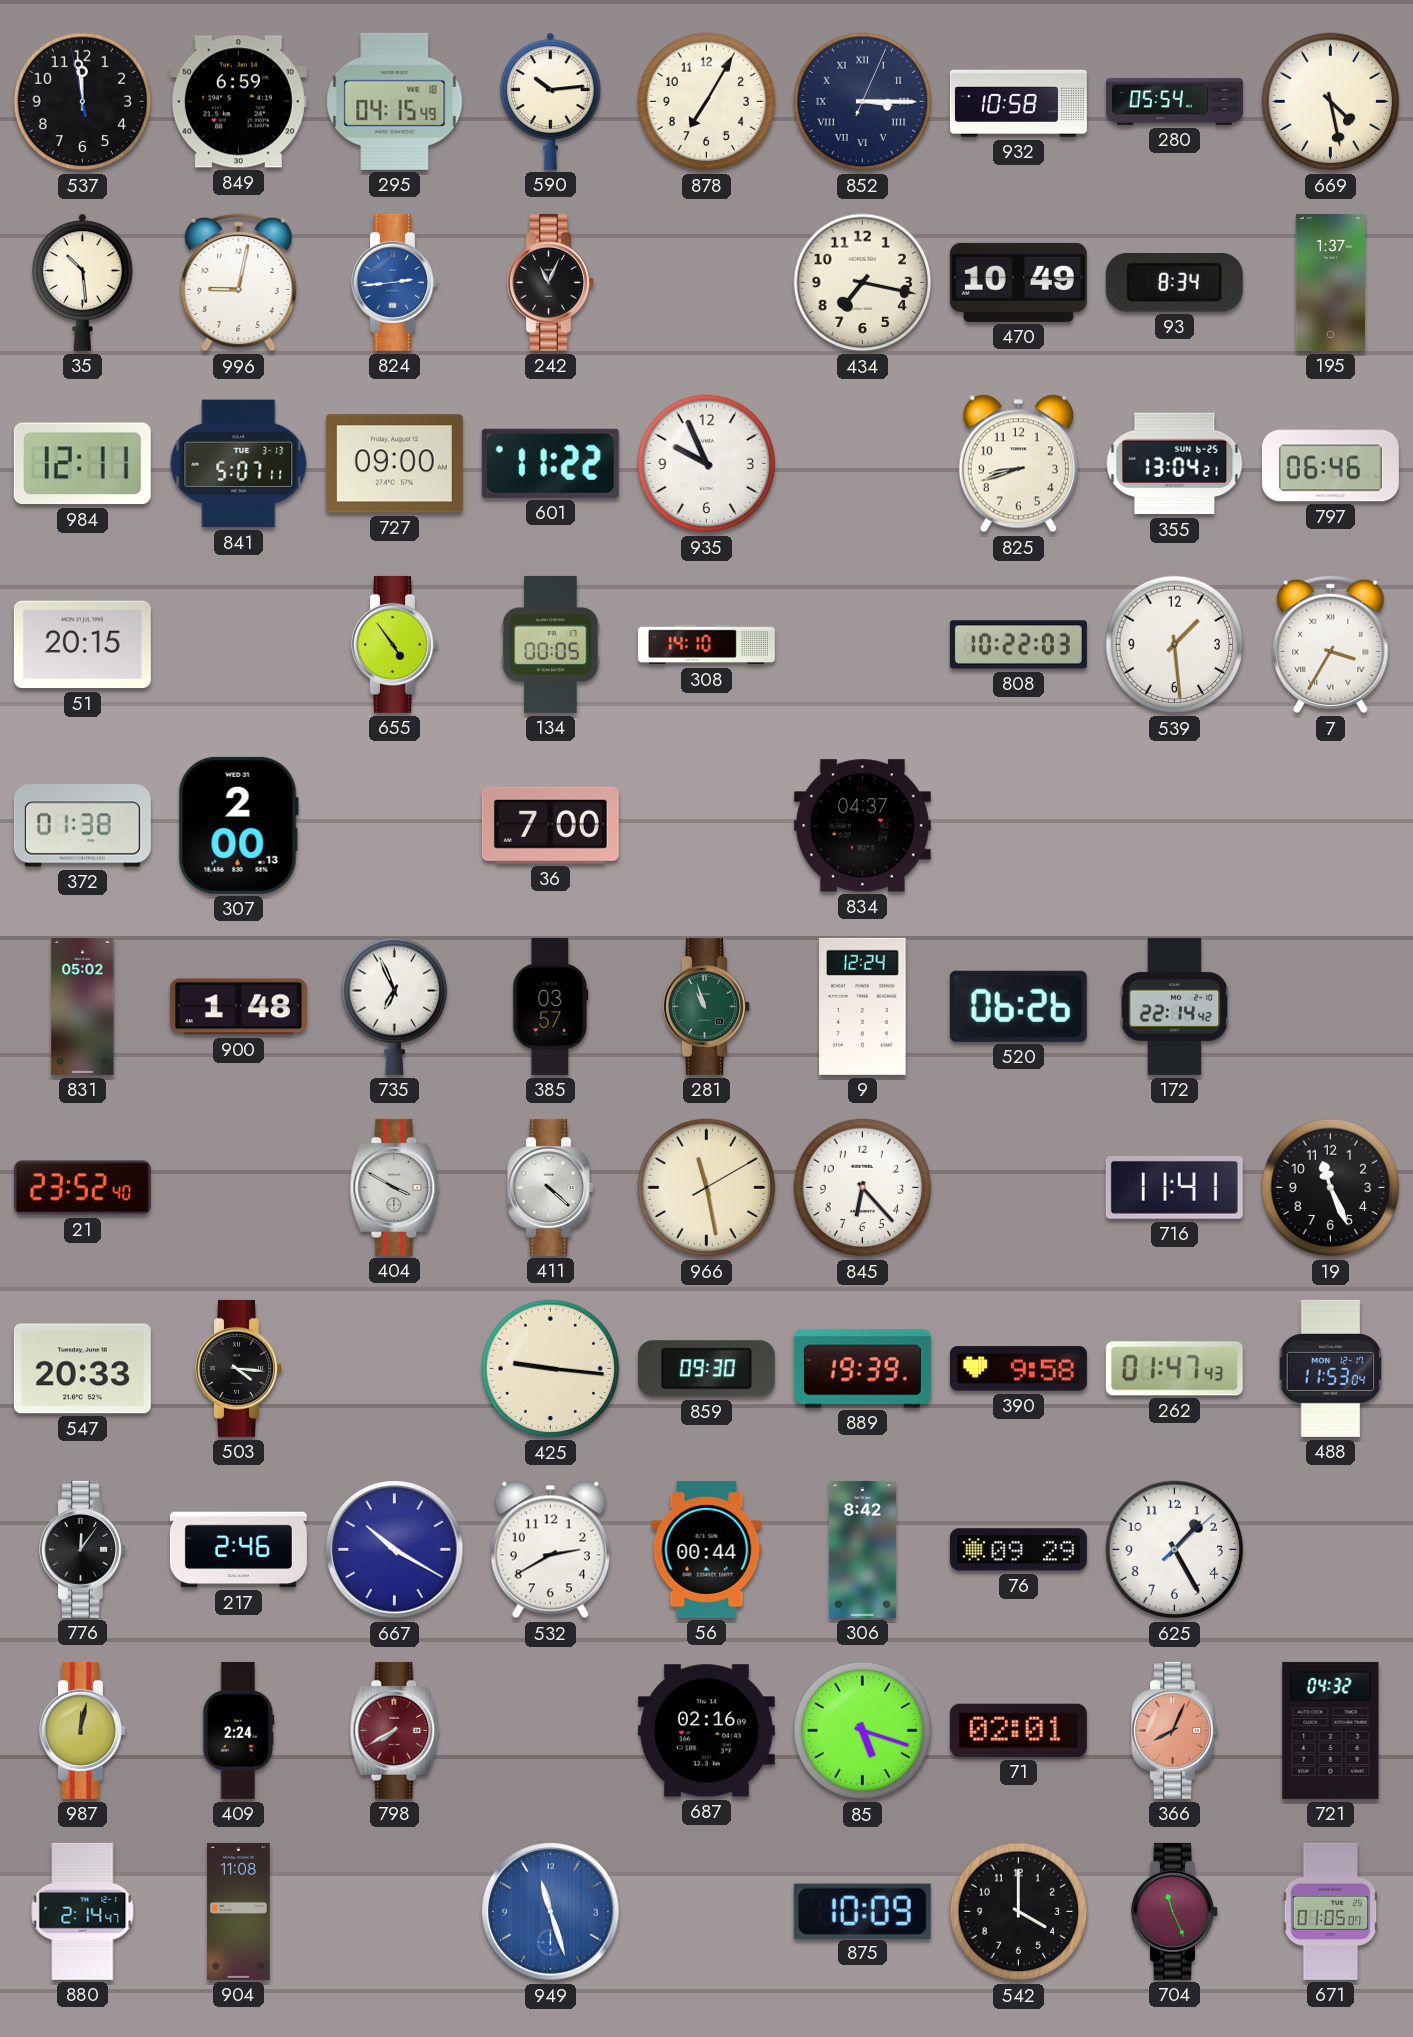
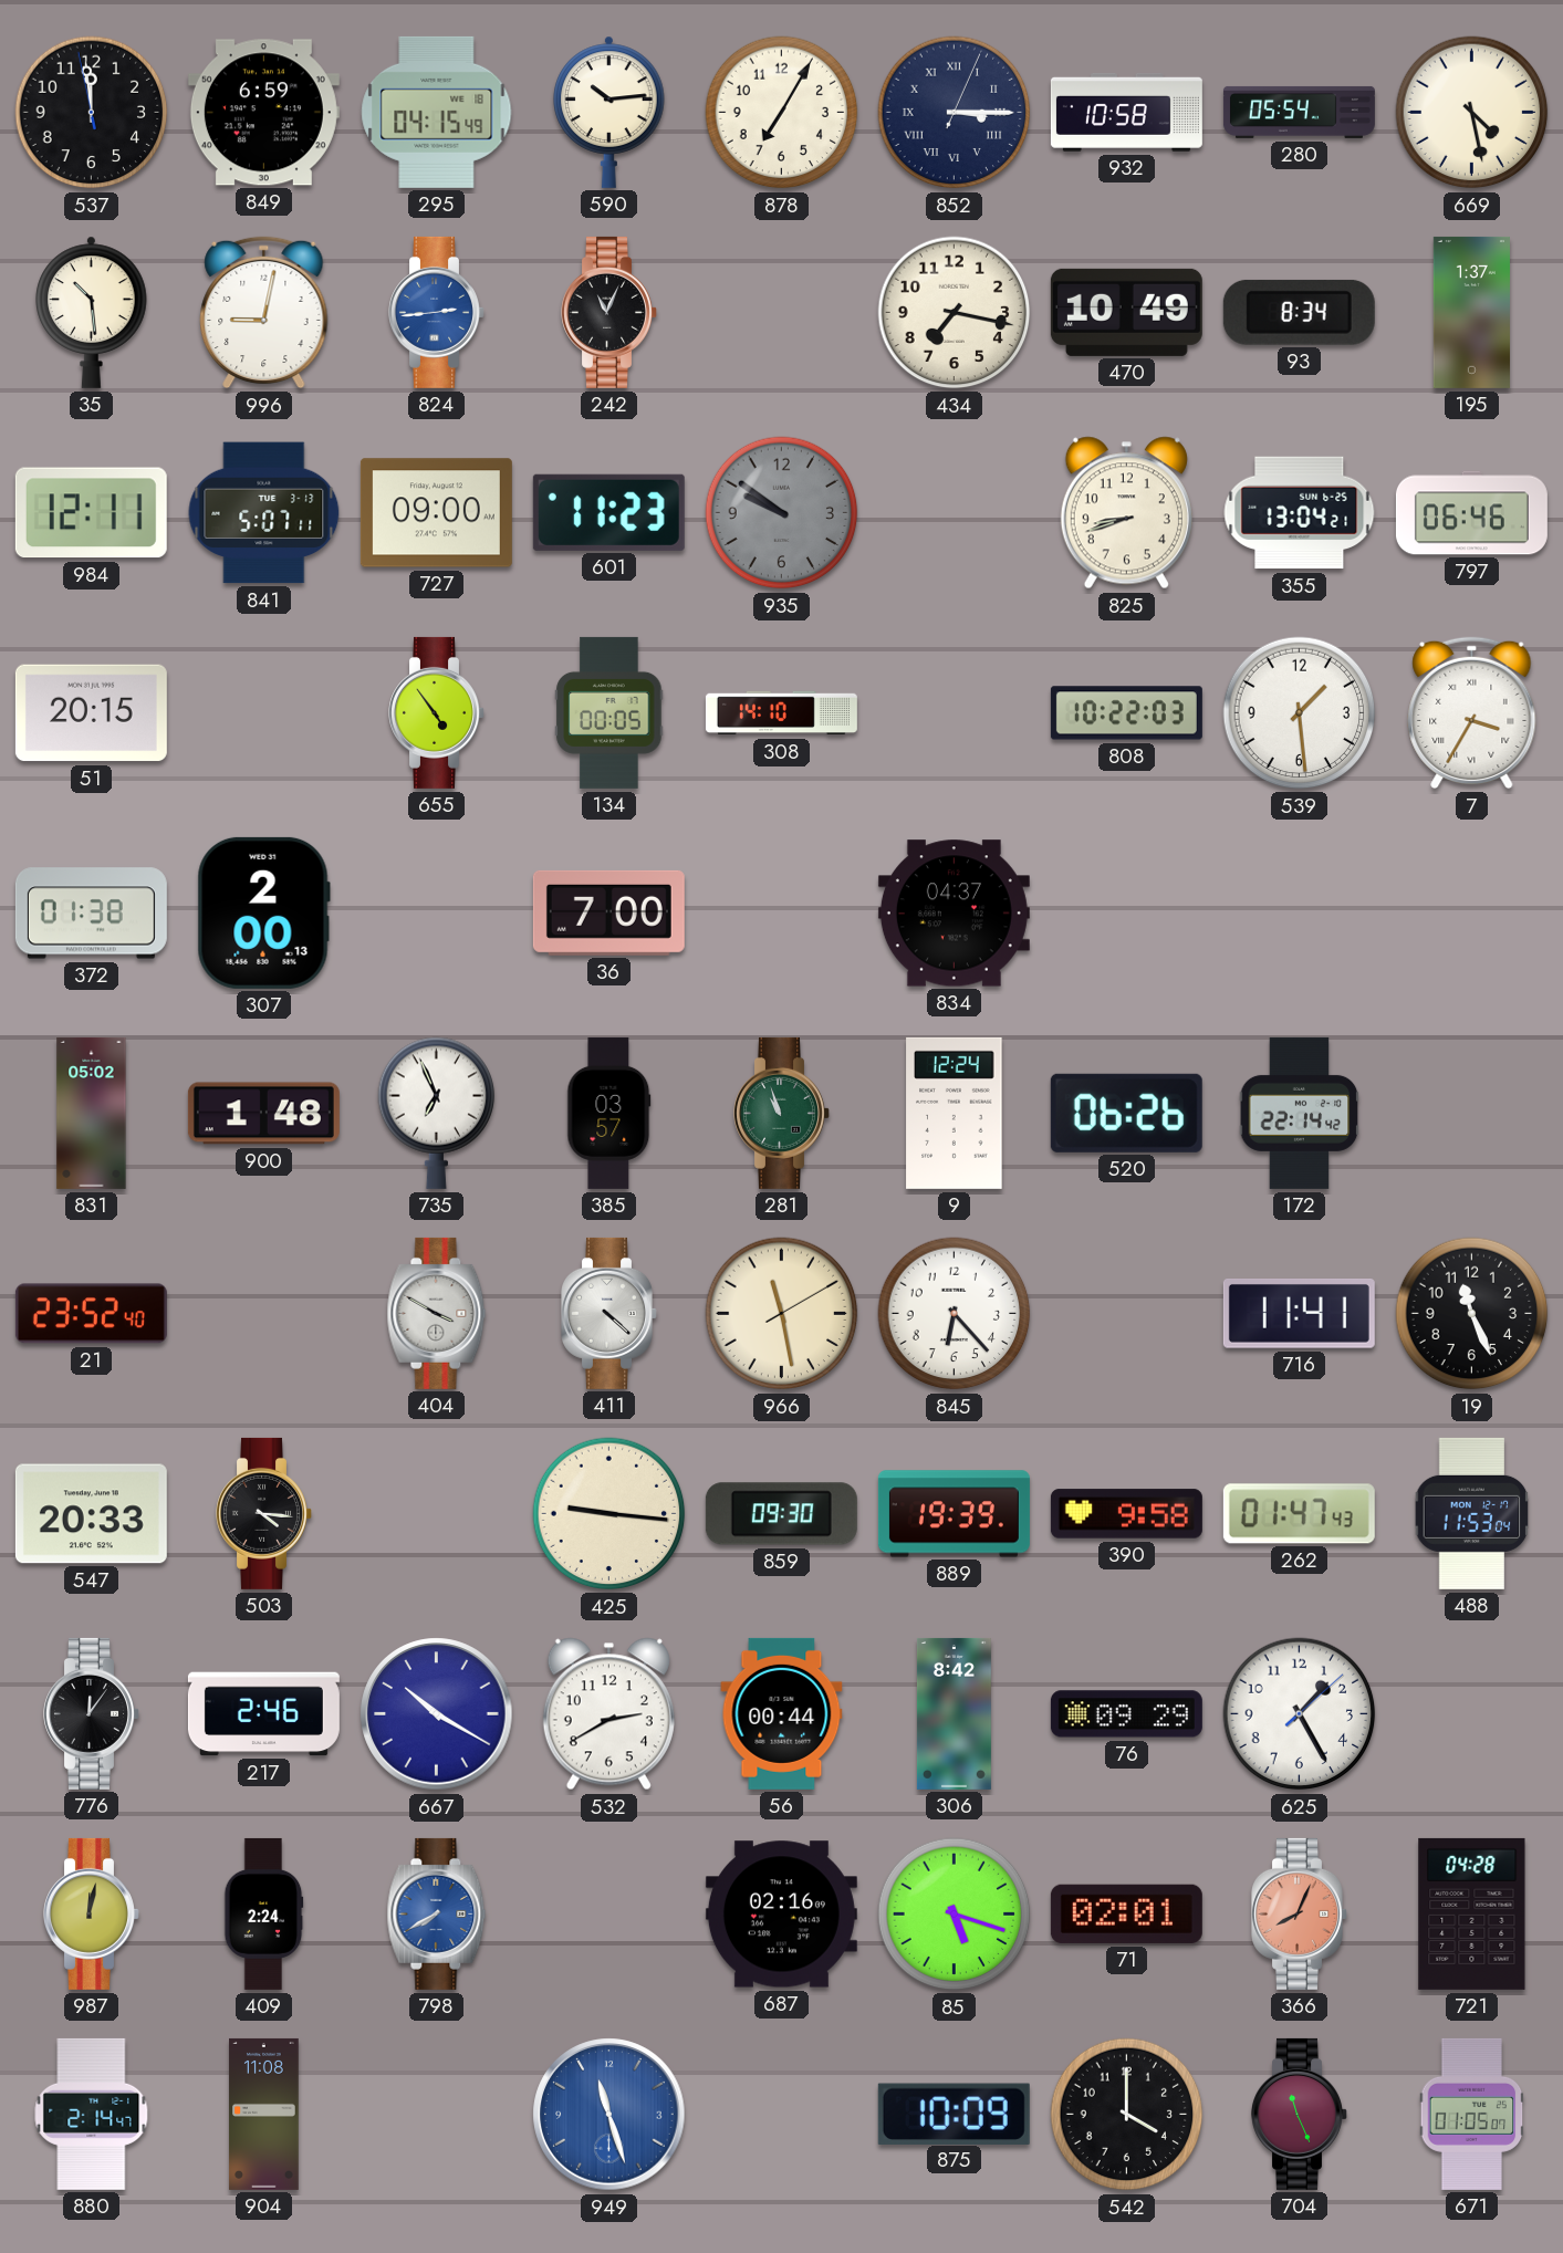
601: 11:22 -> 11:23 (608, 512)
935: 9:56 -> 9:51 (782, 513)
935 dial: white -> grey (782, 513)
798 dial: burgundy -> blue (437, 1913)
721: 04:32 -> 04:28 (1472, 1913)
